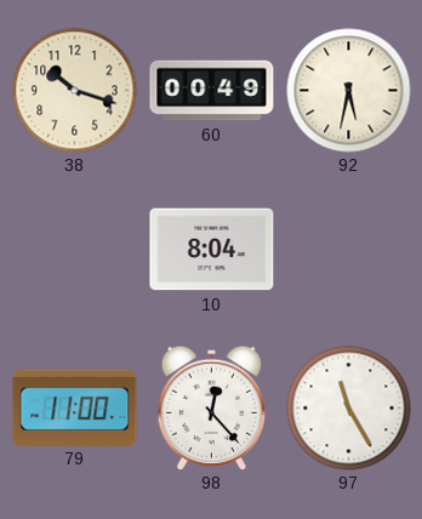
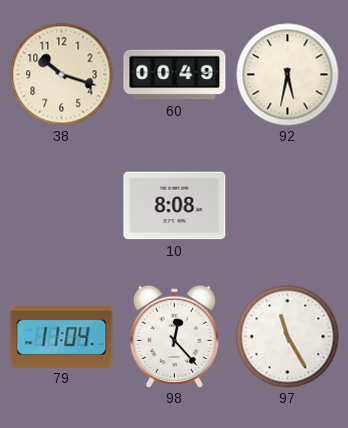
10: 8:04 -> 8:08 (175, 206)
79: 11:00 -> 11:04 (62, 336)
